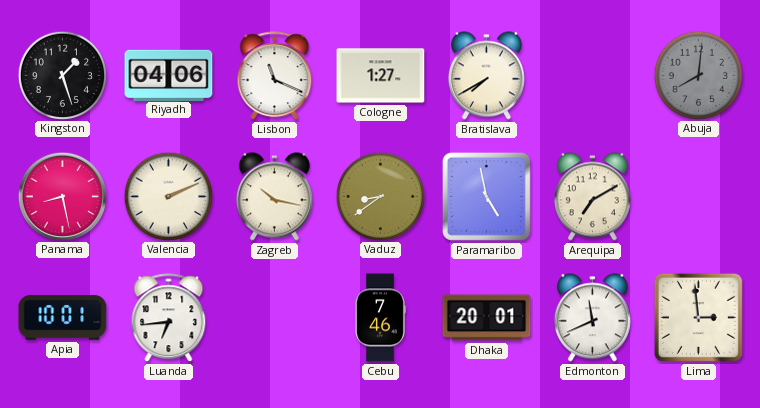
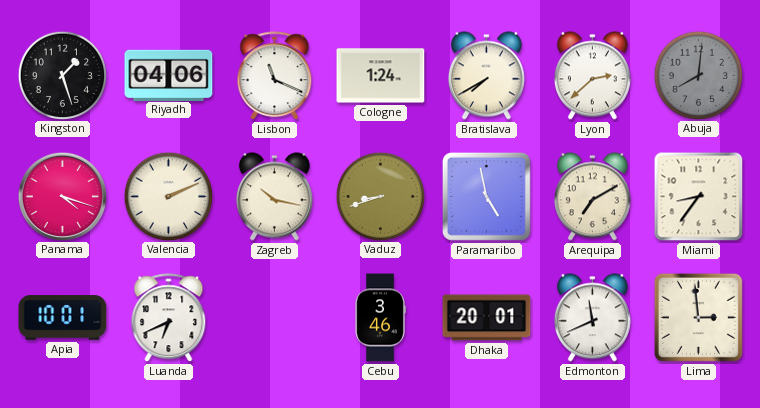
Cologne: 1:27 -> 1:24 (381, 76)
Lyon: none -> 2:38 (592, 76)
Panama: 8:28 -> 4:18 (62, 196)
Vaduz: 8:39 -> 8:42 (380, 196)
Miami: none -> 8:36 (699, 197)
Luanda: 6:44 -> 6:41 (169, 318)
Cebu: 7:46 -> 3:46 (380, 318)
